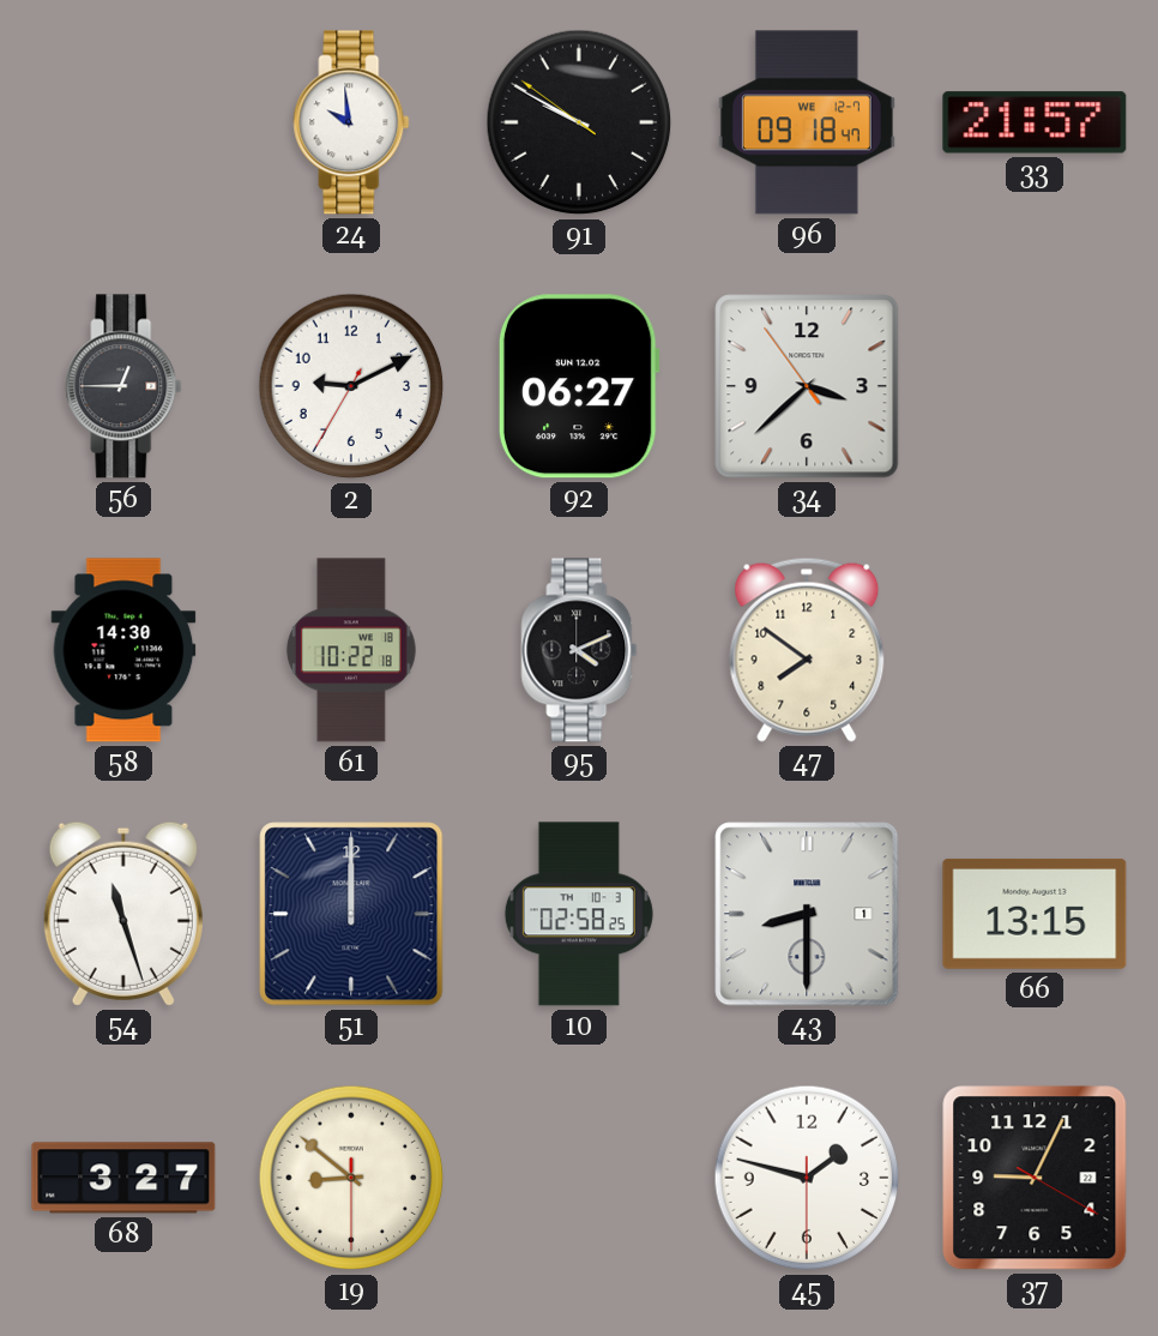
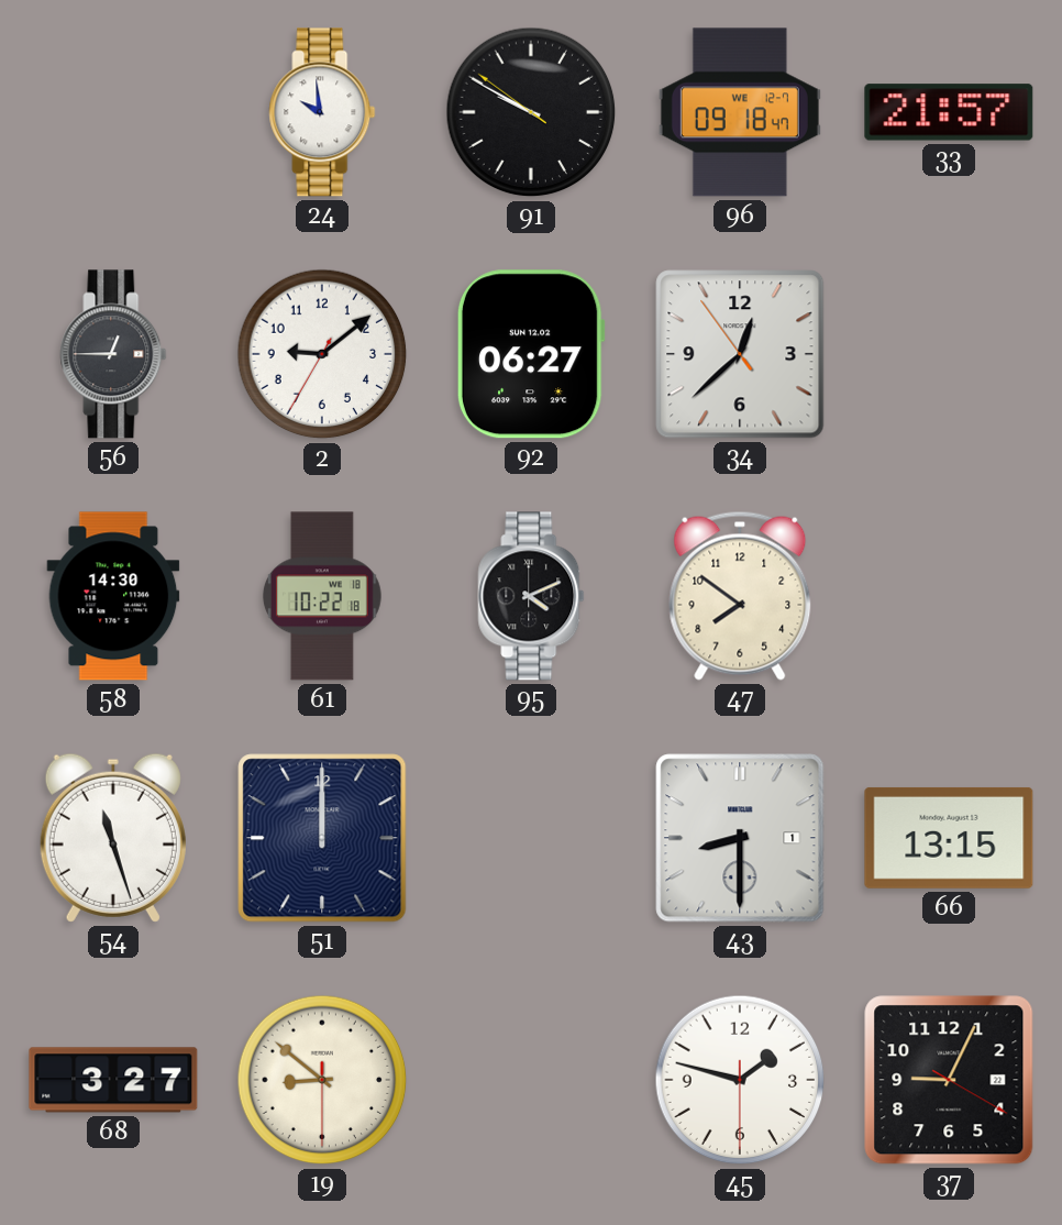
2: 9:10 -> 9:08 (322, 354)
34: 3:37 -> 12:37 (740, 354)
10: 02:58 -> none (579, 914)
